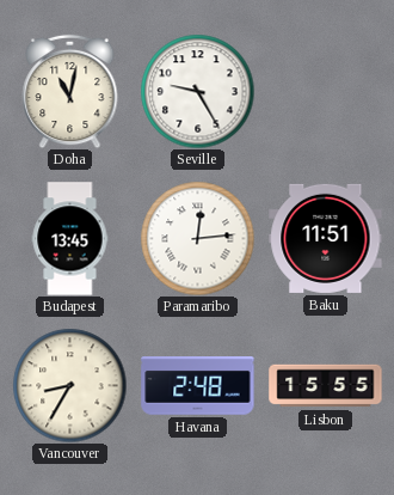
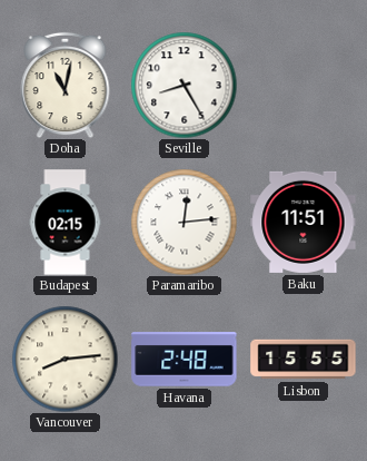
Seville: 9:25 -> 8:25 (183, 85)
Budapest: 13:45 -> 02:15 (66, 223)
Vancouver: 8:35 -> 8:14 (65, 359)
